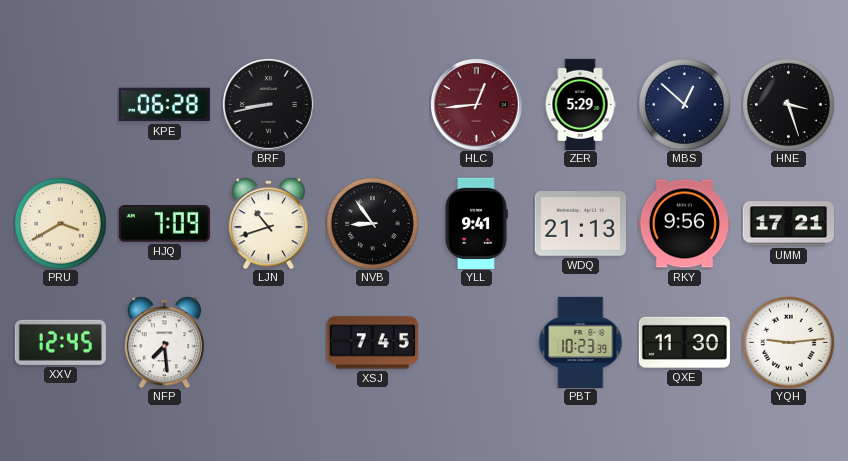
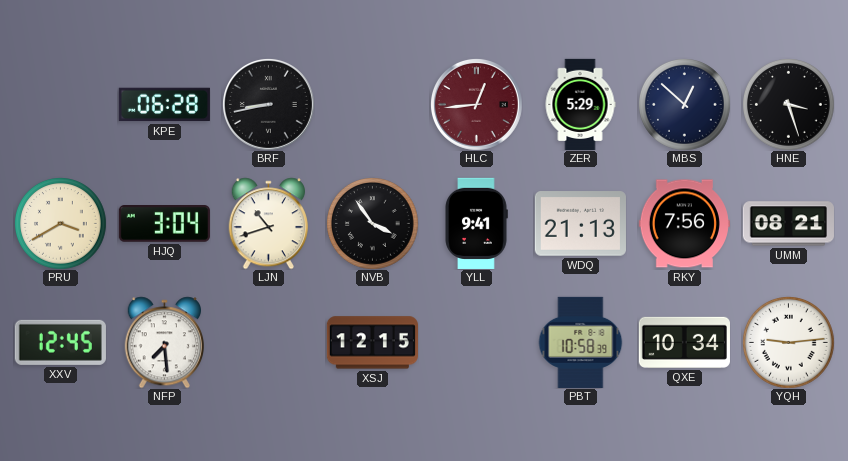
HJQ: 7:09 -> 3:04 (164, 224)
NVB: 8:54 -> 3:54 (373, 224)
RKY: 9:56 -> 7:56 (684, 224)
UMM: 17:21 -> 08:21 (788, 224)
XSJ: 7:45 -> 12:15 (372, 343)
PBT: 10:23 -> 10:58 (581, 342)
QXE: 11:30 -> 10:34 (684, 342)
